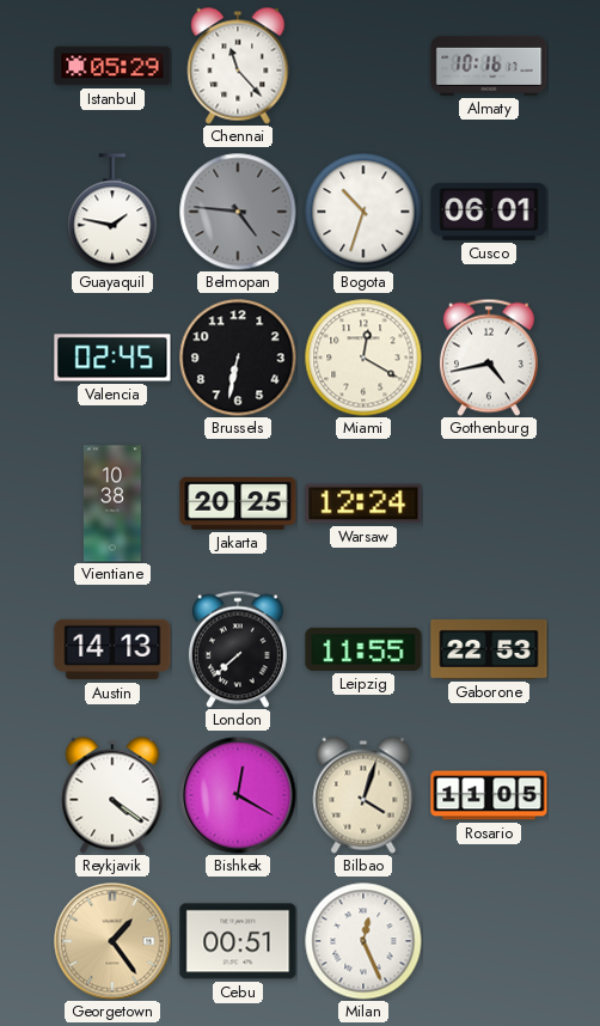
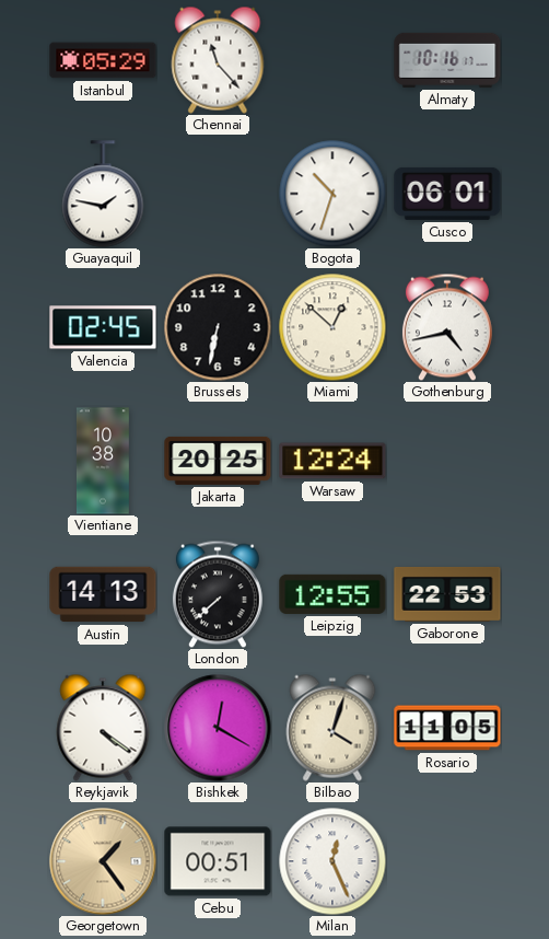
Belmopan: 4:46 -> none (238, 212)
Miami: 12:20 -> 12:52 (332, 327)
Leipzig: 11:55 -> 12:55 (332, 594)
